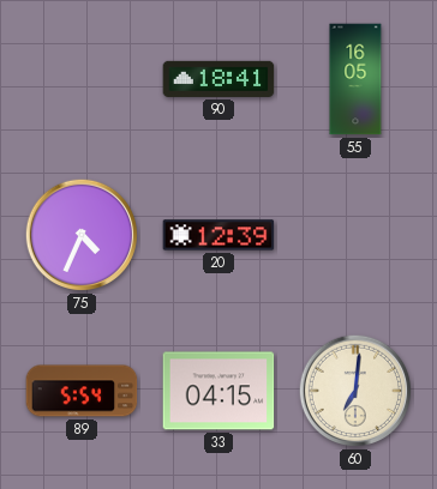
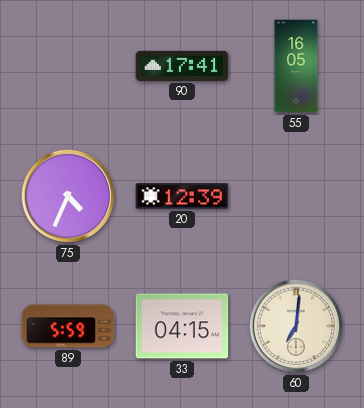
90: 18:41 -> 17:41 (182, 66)
89: 5:54 -> 5:59 (68, 326)
